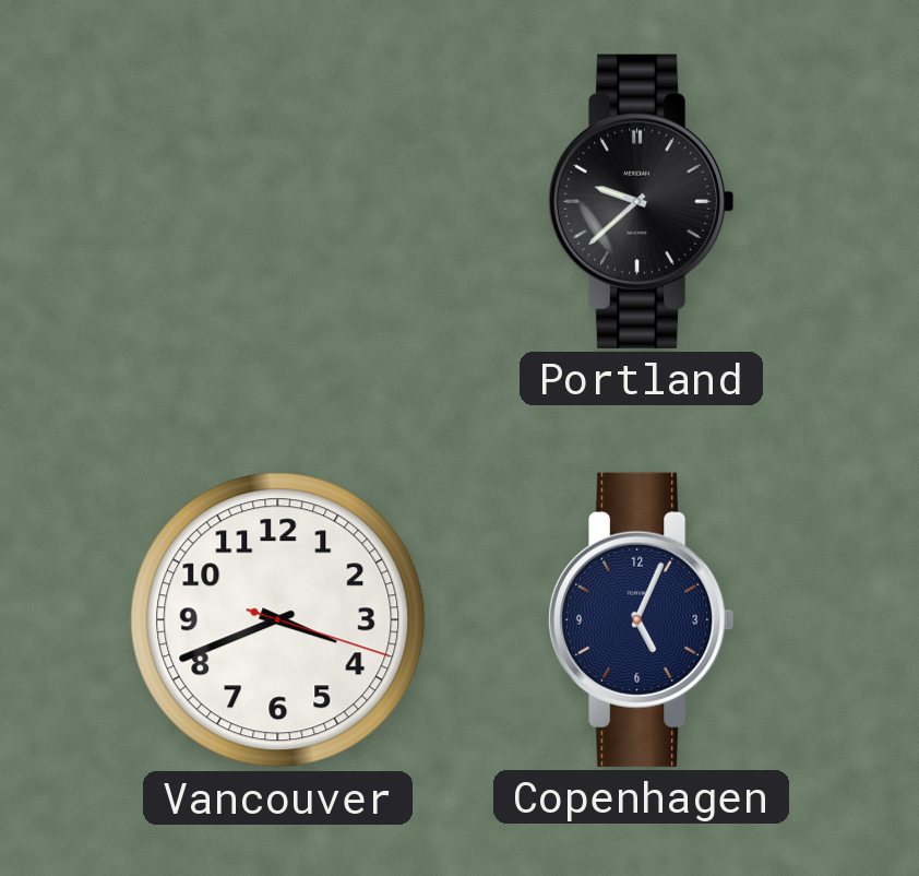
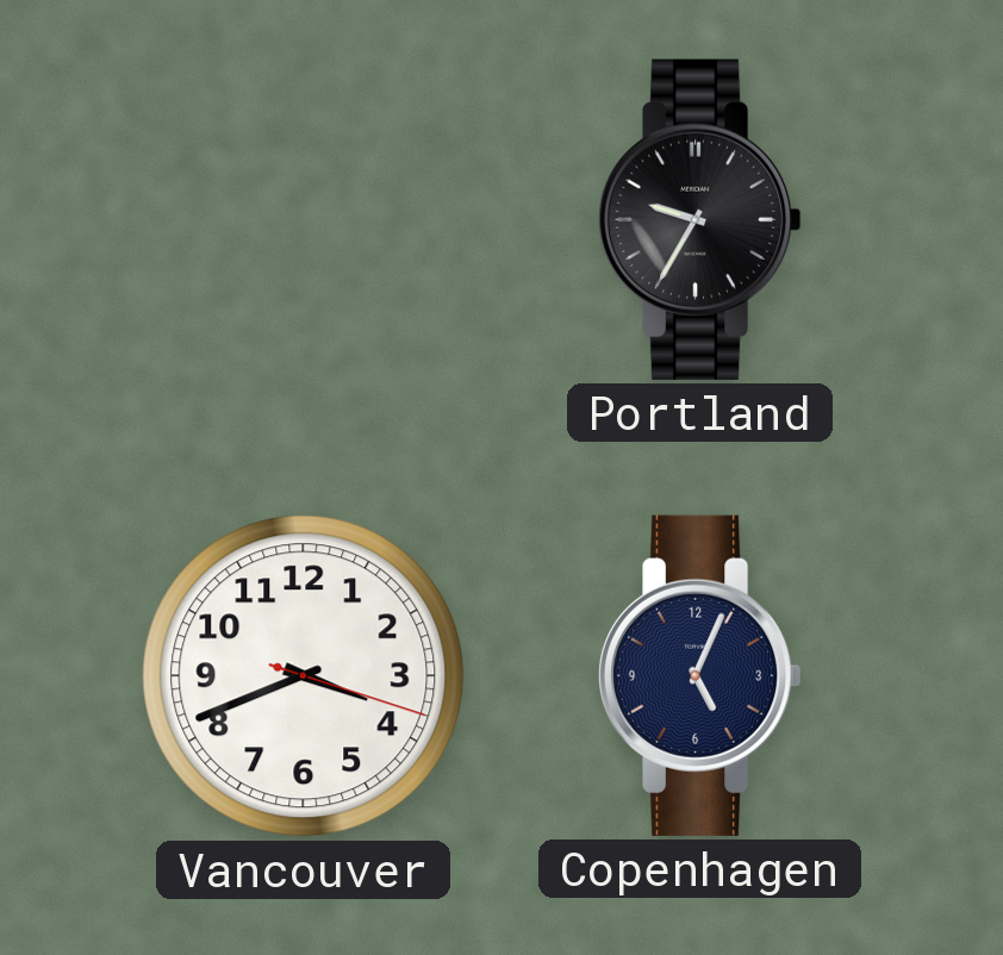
Portland: 9:38 -> 9:35 (699, 219)
